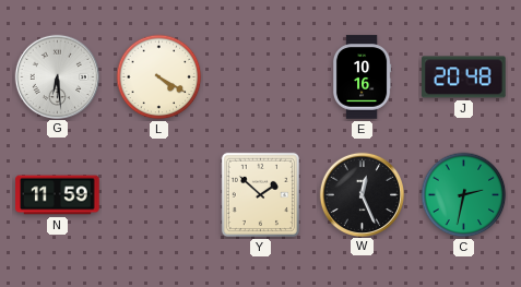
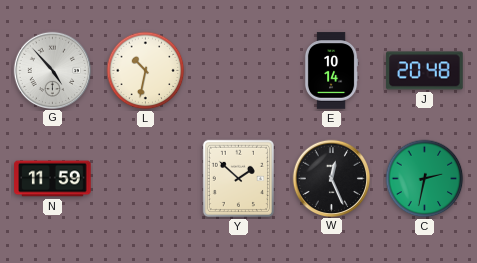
G: 6:29 -> 4:53 (52, 70)
L: 4:20 -> 10:32 (146, 71)
E: 10:16 -> 10:14 (331, 71)
